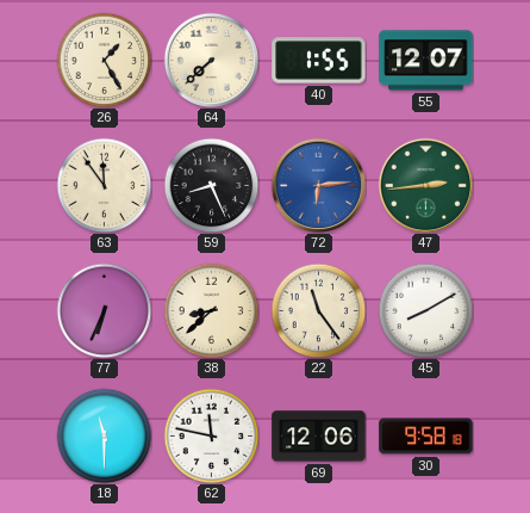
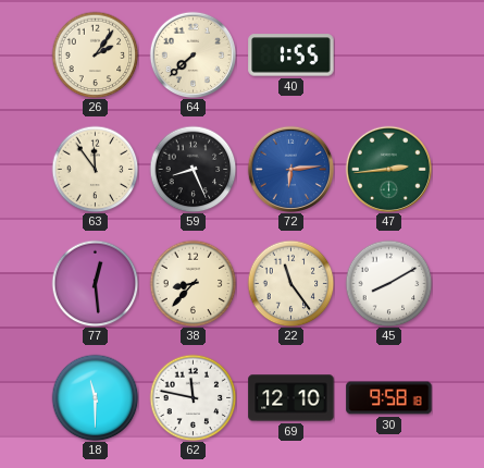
26: 1:25 -> 2:06 (95, 54)
55: 12:07 -> none (426, 61)
77: 6:34 -> 12:29 (95, 283)
38: 8:38 -> 8:37 (193, 283)
69: 12:06 -> 12:10 (291, 398)
